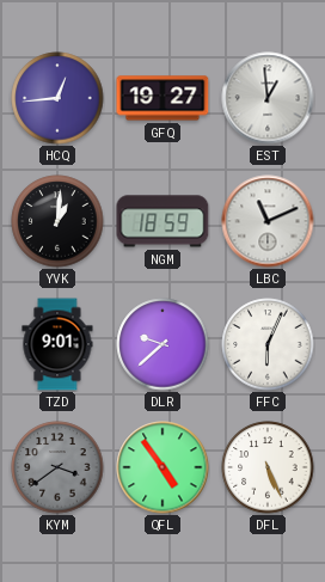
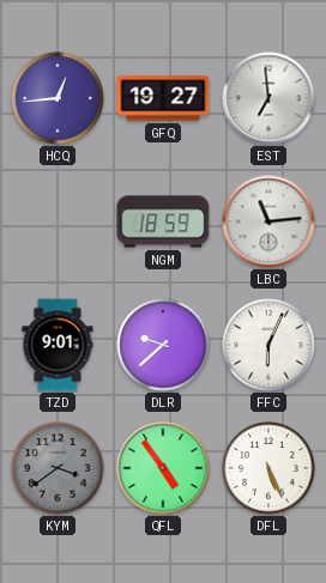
EST: 12:59 -> 6:59 (268, 98)
YVK: 1:01 -> none (57, 221)
LBC: 11:11 -> 11:14 (268, 221)
